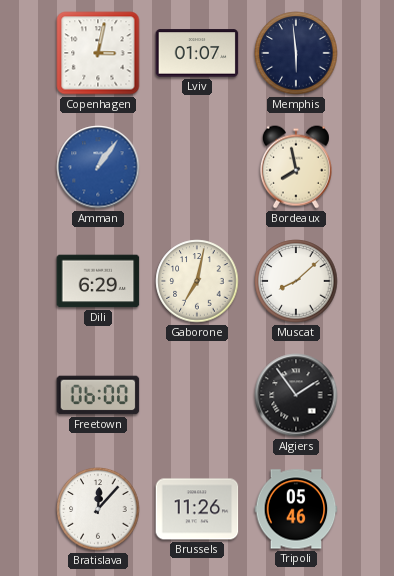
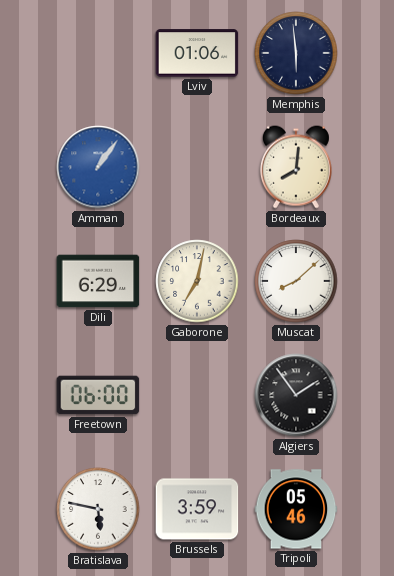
Copenhagen: 3:02 -> none (98, 53)
Lviv: 01:07 -> 01:06 (197, 53)
Bordeaux: 7:58 -> 8:01 (296, 167)
Bratislava: 12:07 -> 5:47 (98, 509)
Brussels: 11:26 -> 3:59 (197, 509)
